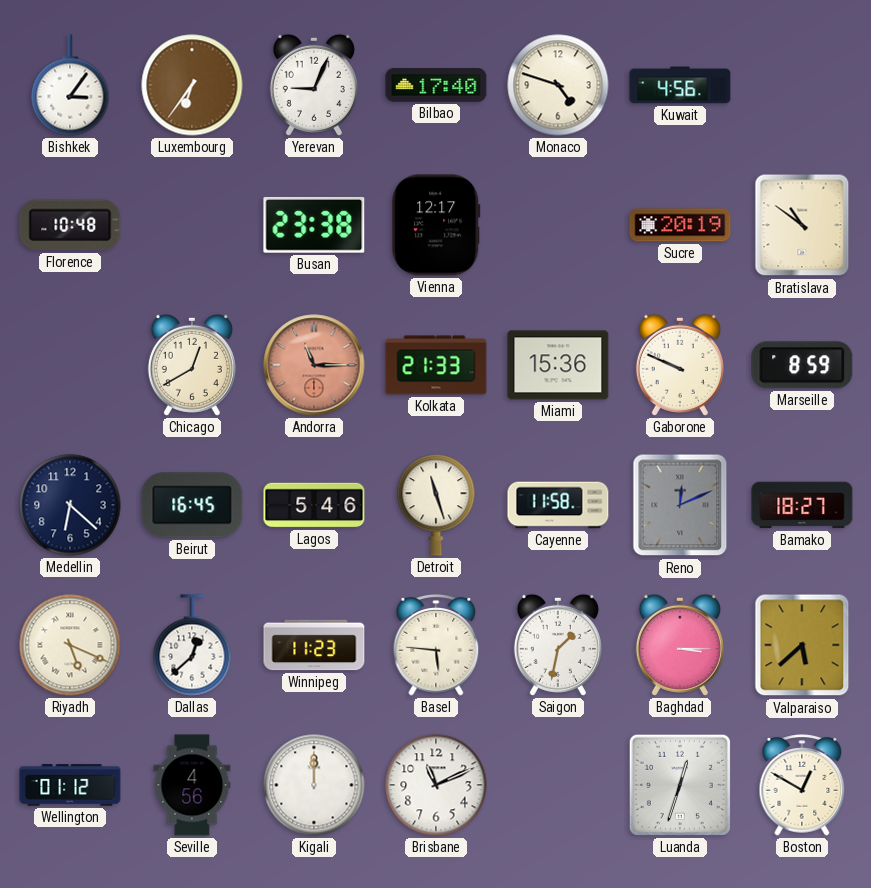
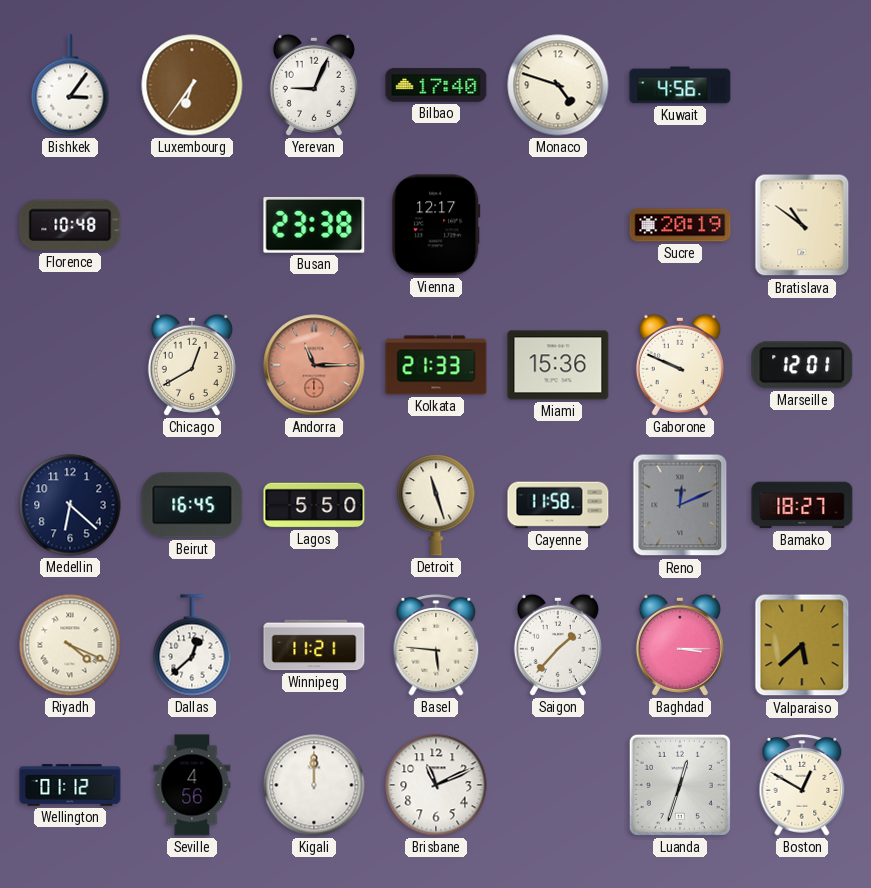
Marseille: 8:59 -> 12:01 (802, 365)
Lagos: 5:46 -> 5:50 (314, 505)
Riyadh: 5:19 -> 4:19 (70, 645)
Winnipeg: 11:23 -> 11:21 (314, 645)
Saigon: 1:32 -> 1:37 (558, 645)
